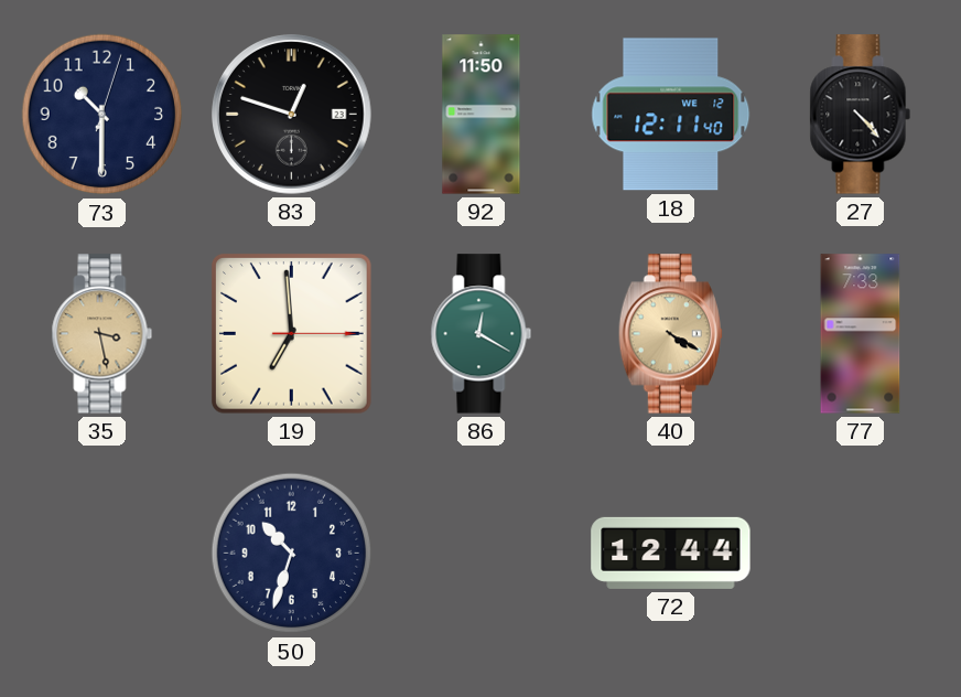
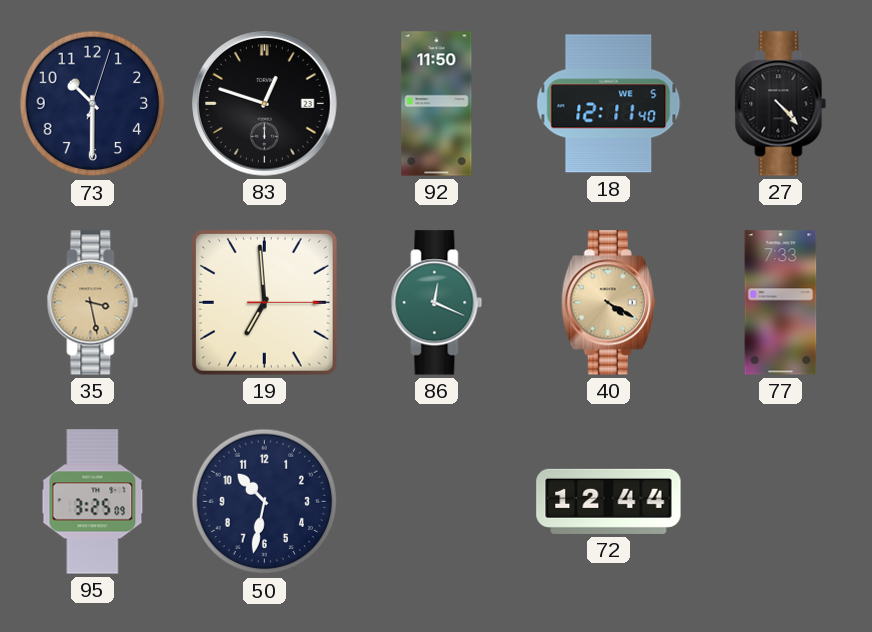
18 date: WE 12 -> WE 5 (609, 104)
86: 12:20 -> 12:19 (437, 303)
95: none -> 3:25 (93, 502)
50: 10:33 -> 10:32 (265, 502)
